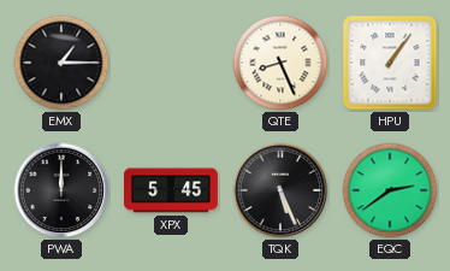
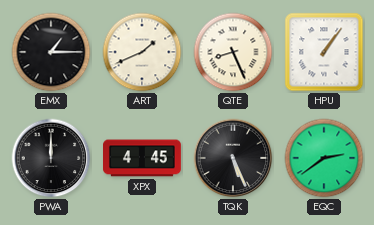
ART: none -> 1:41 (142, 52)
XPX: 5:45 -> 4:45 (143, 158)
